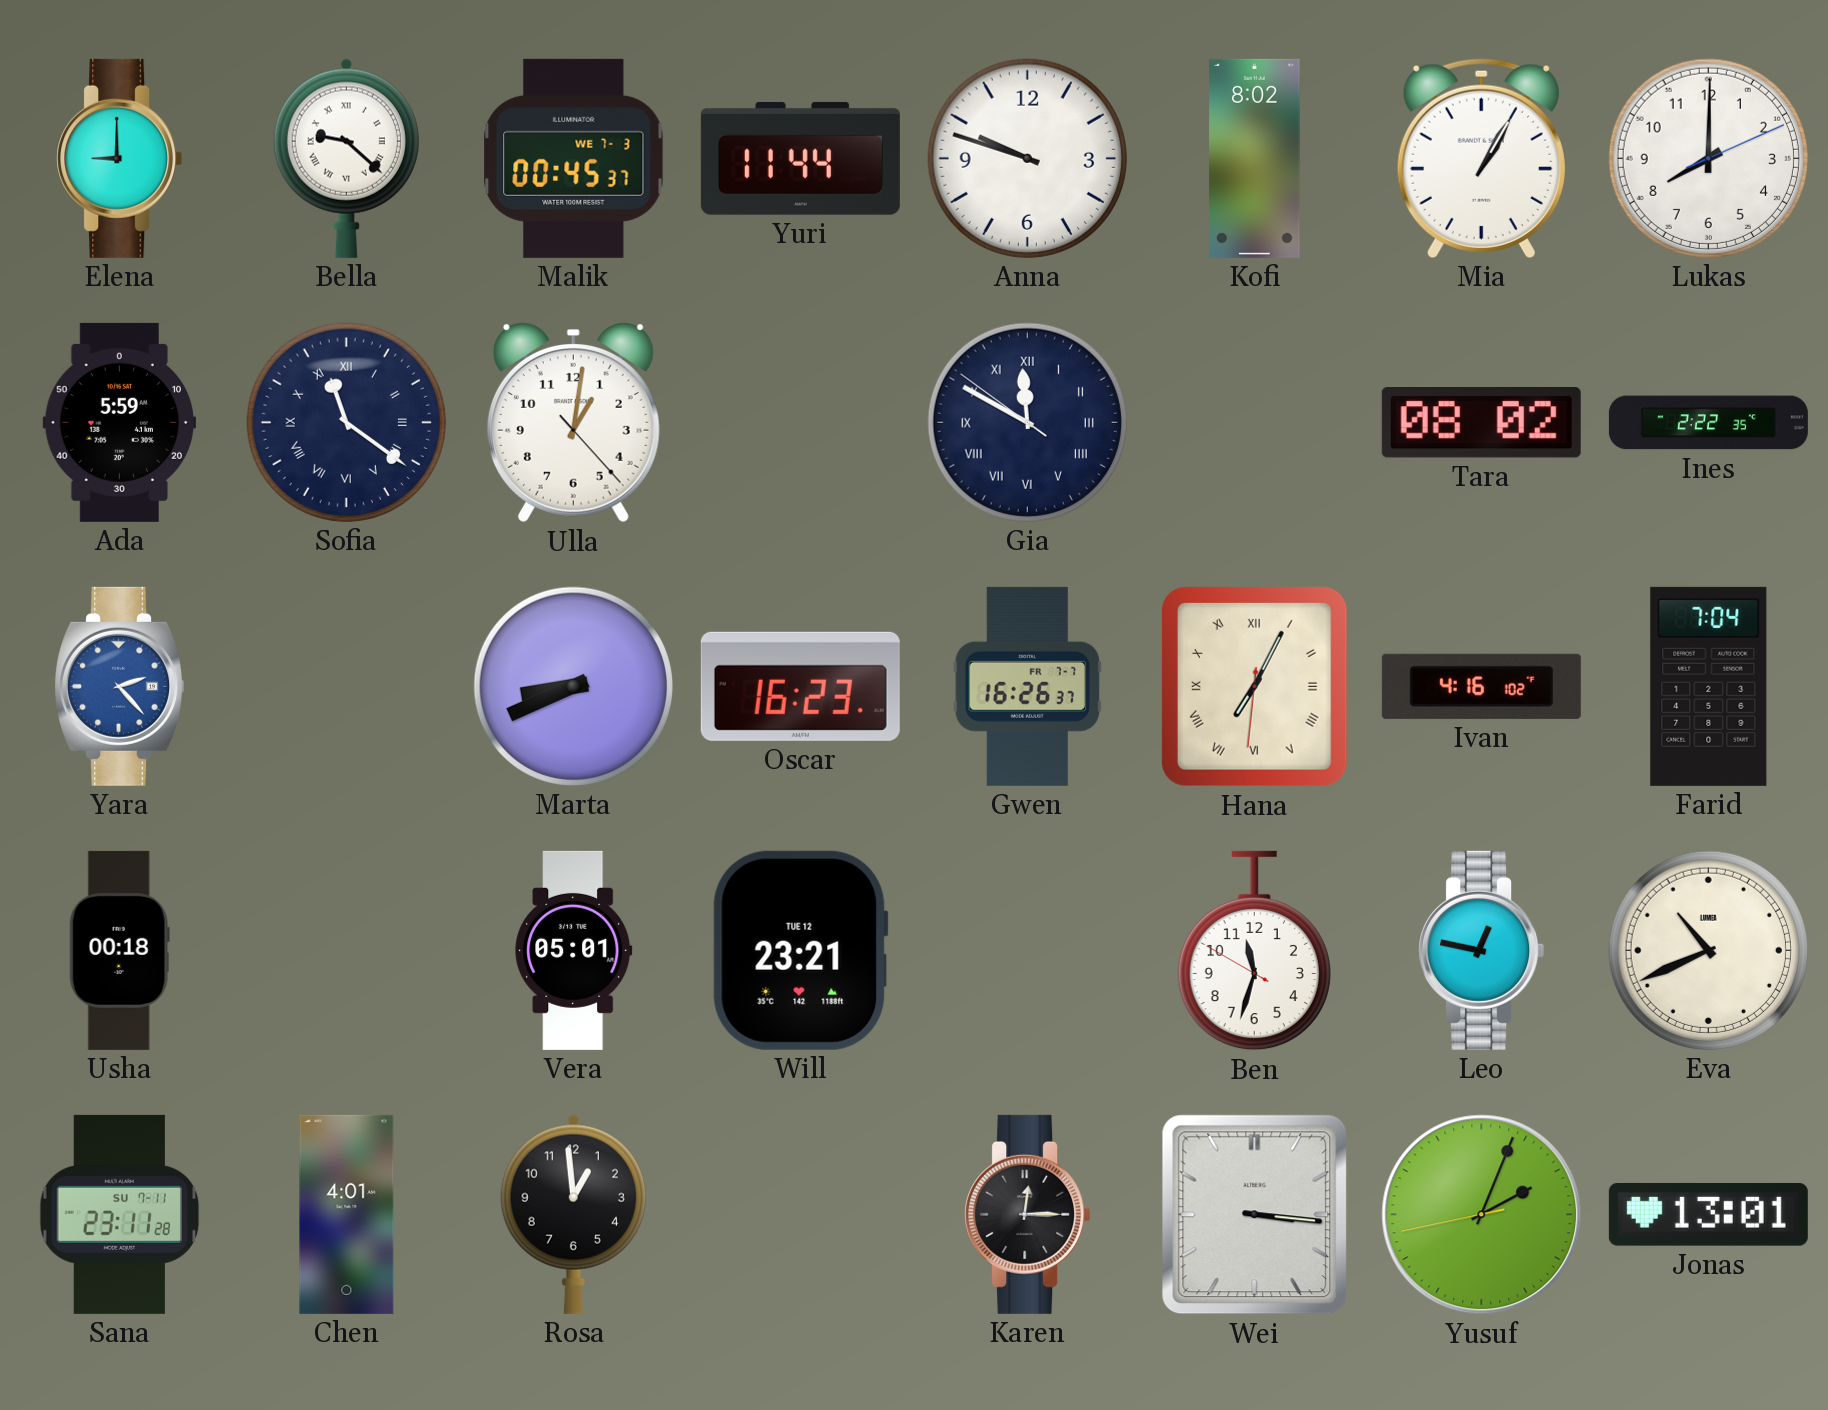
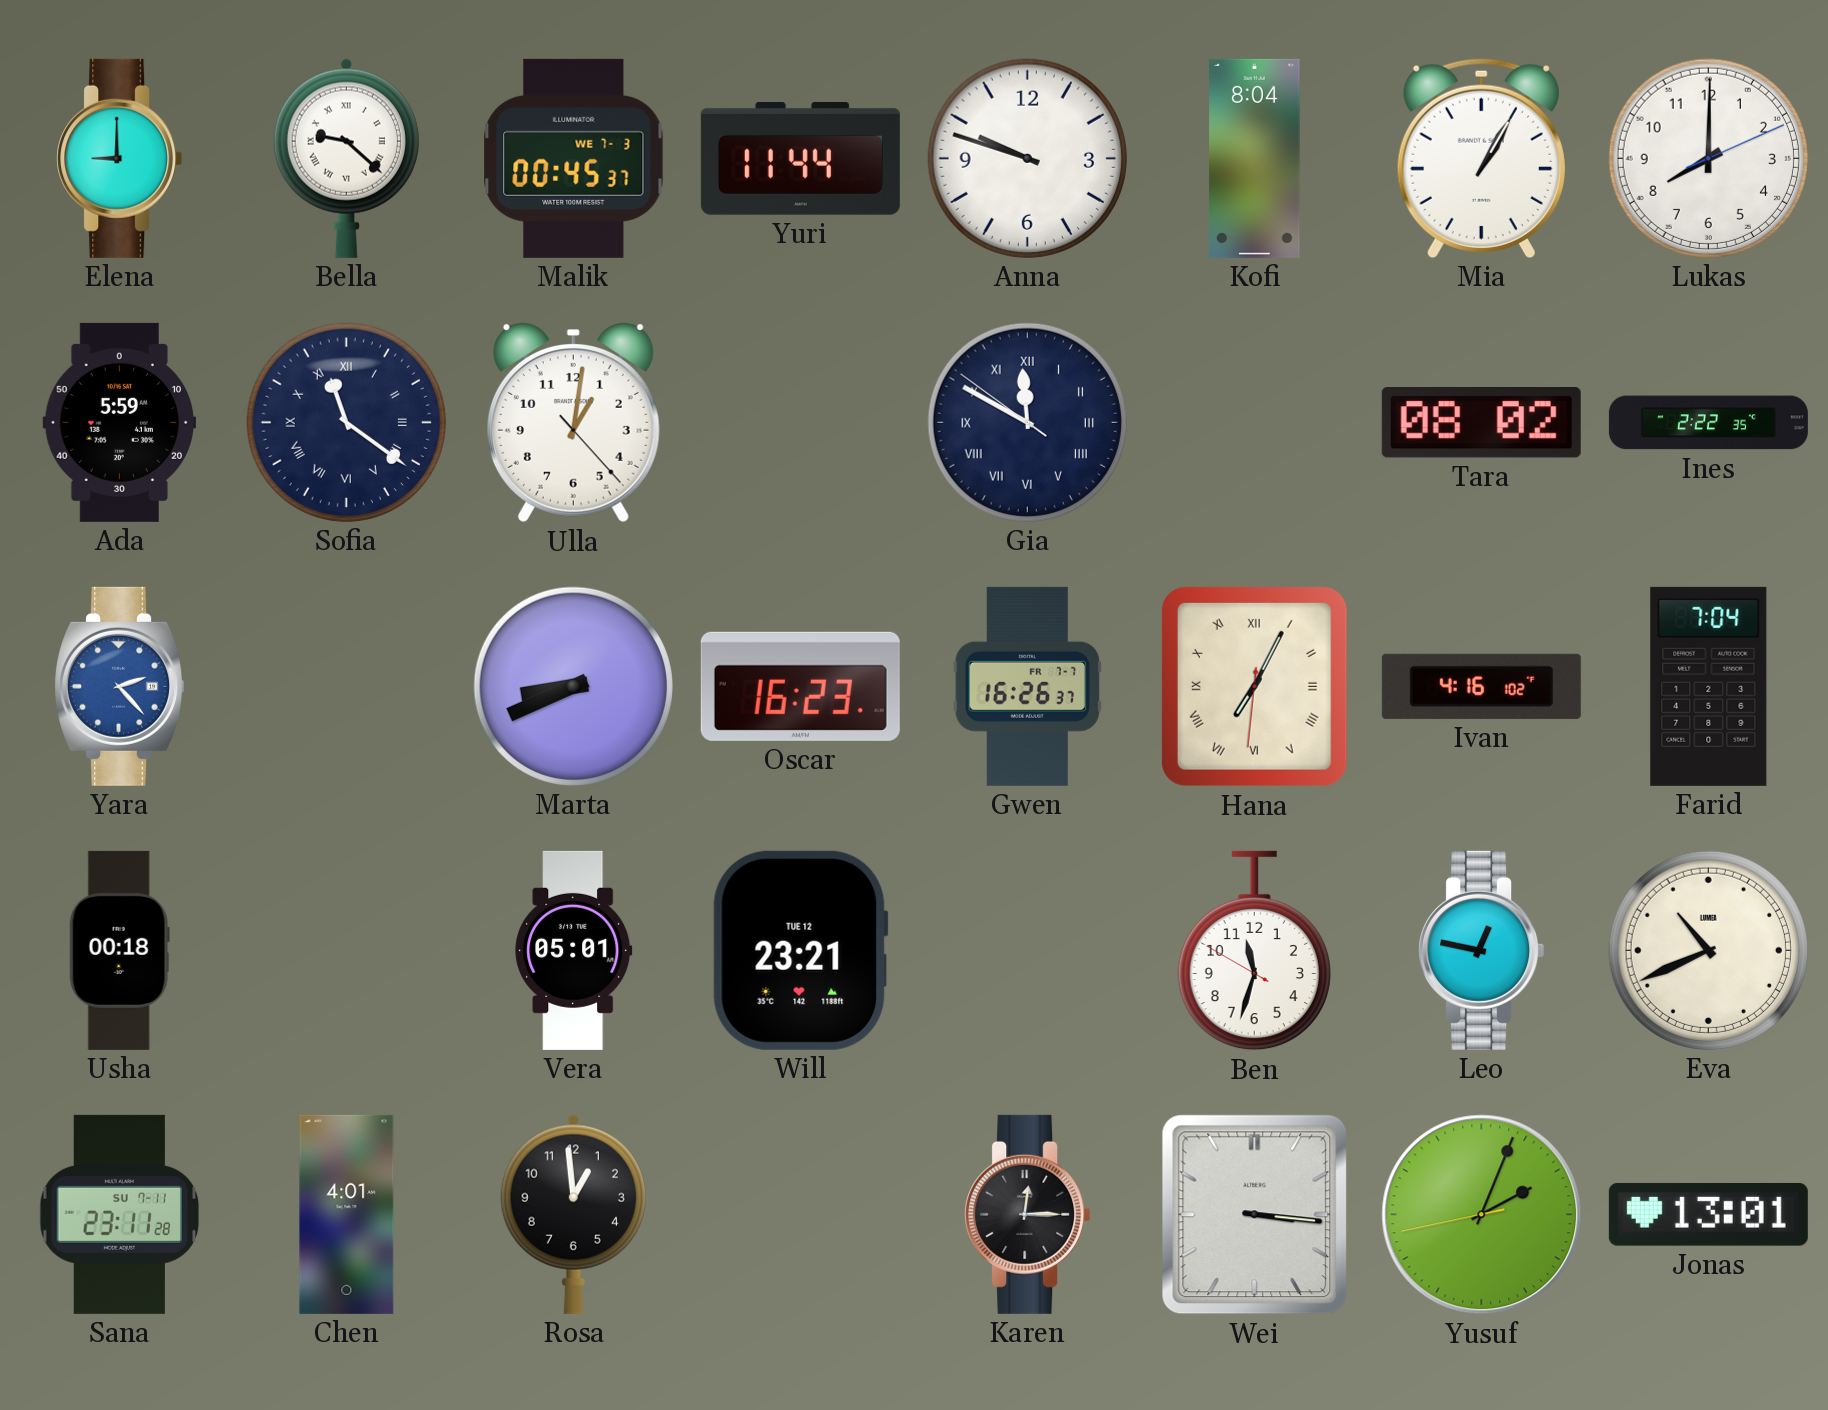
Kofi: 8:02 -> 8:04 (1255, 158)
